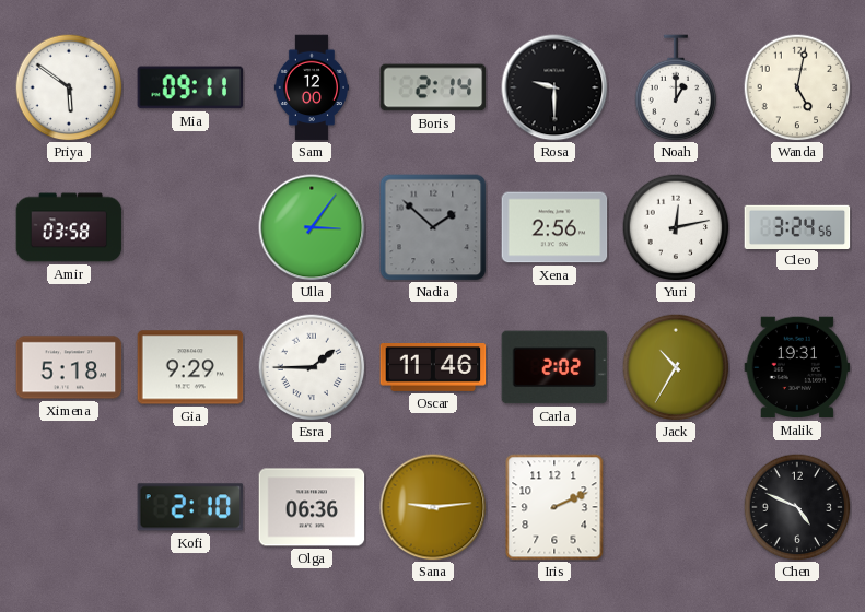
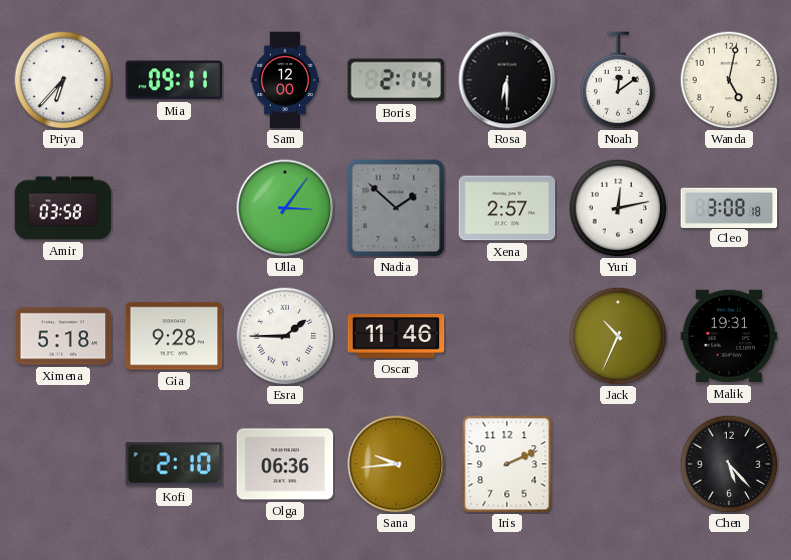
Priya: 5:51 -> 6:37 (63, 80)
Rosa: 9:30 -> 6:30 (507, 80)
Noah: 1:00 -> 12:09 (618, 80)
Xena: 2:56 -> 2:57 (507, 208)
Cleo: 3:24 -> 3:08 (729, 207)
Gia: 9:29 -> 9:28 (174, 336)
Carla: 2:02 -> none (554, 367)
Jack: 10:35 -> 10:34 (618, 336)
Sana: 9:14 -> 9:44 (396, 464)
Chen: 4:49 -> 5:23 (729, 464)
